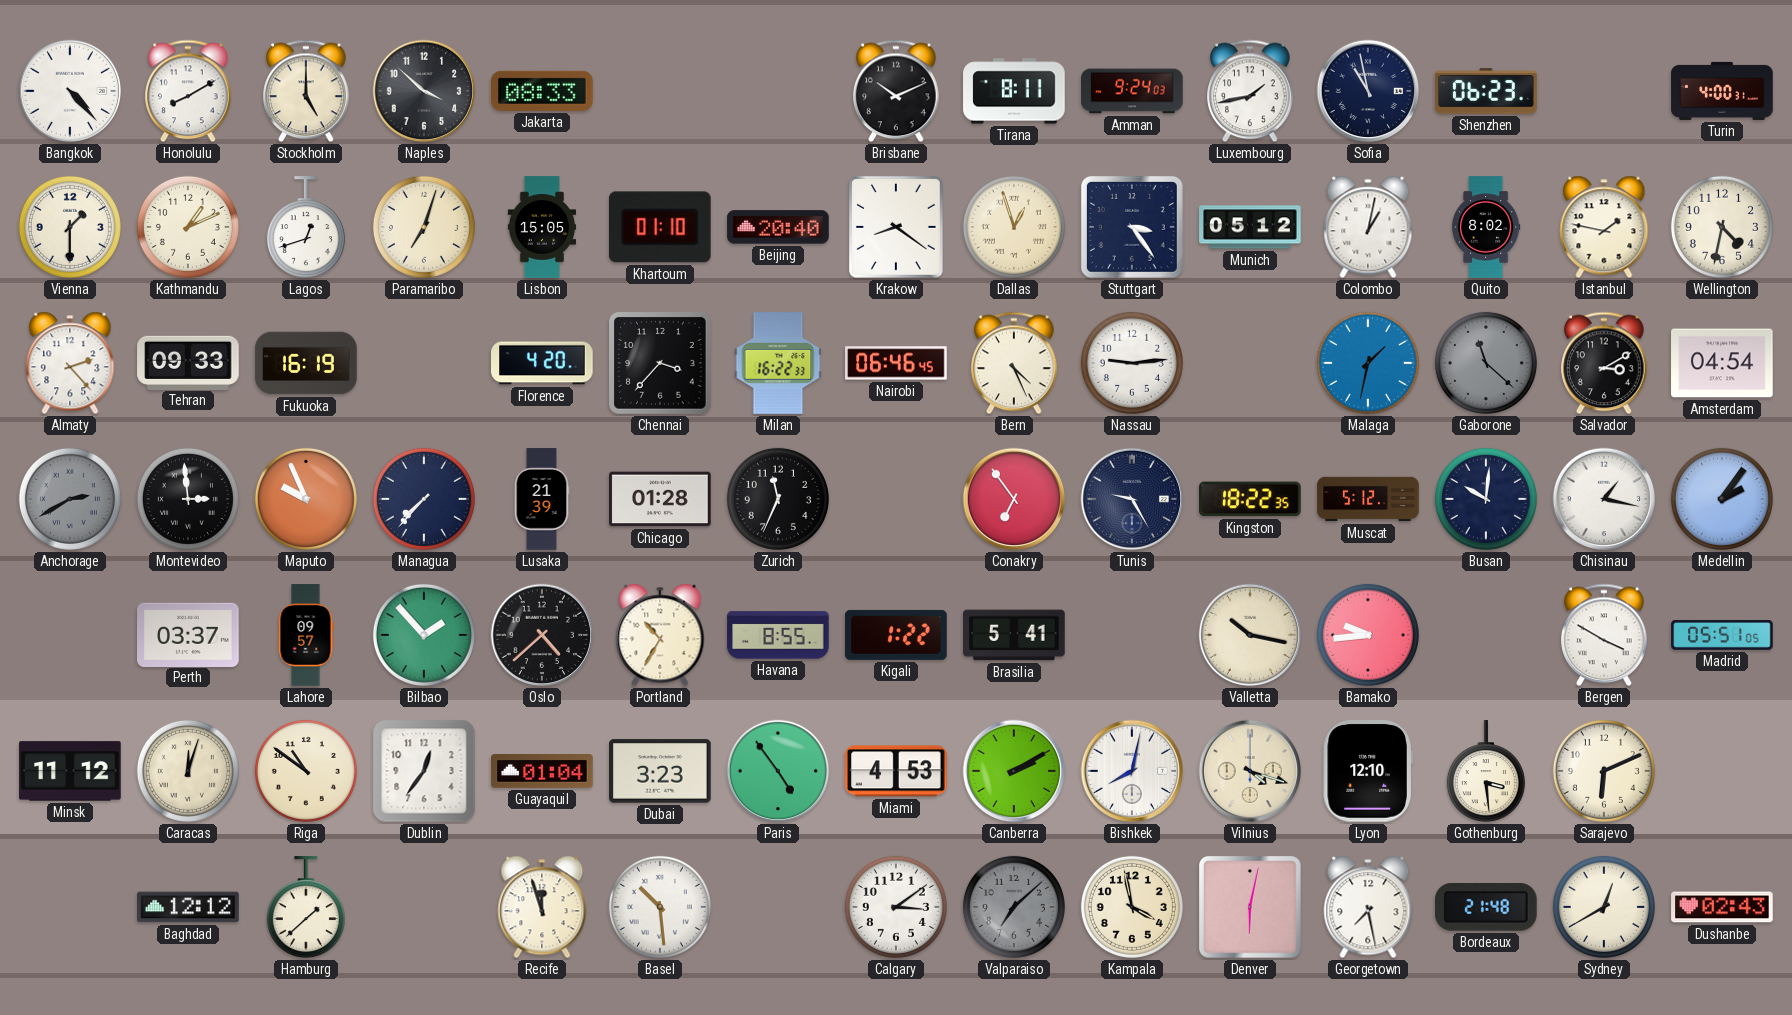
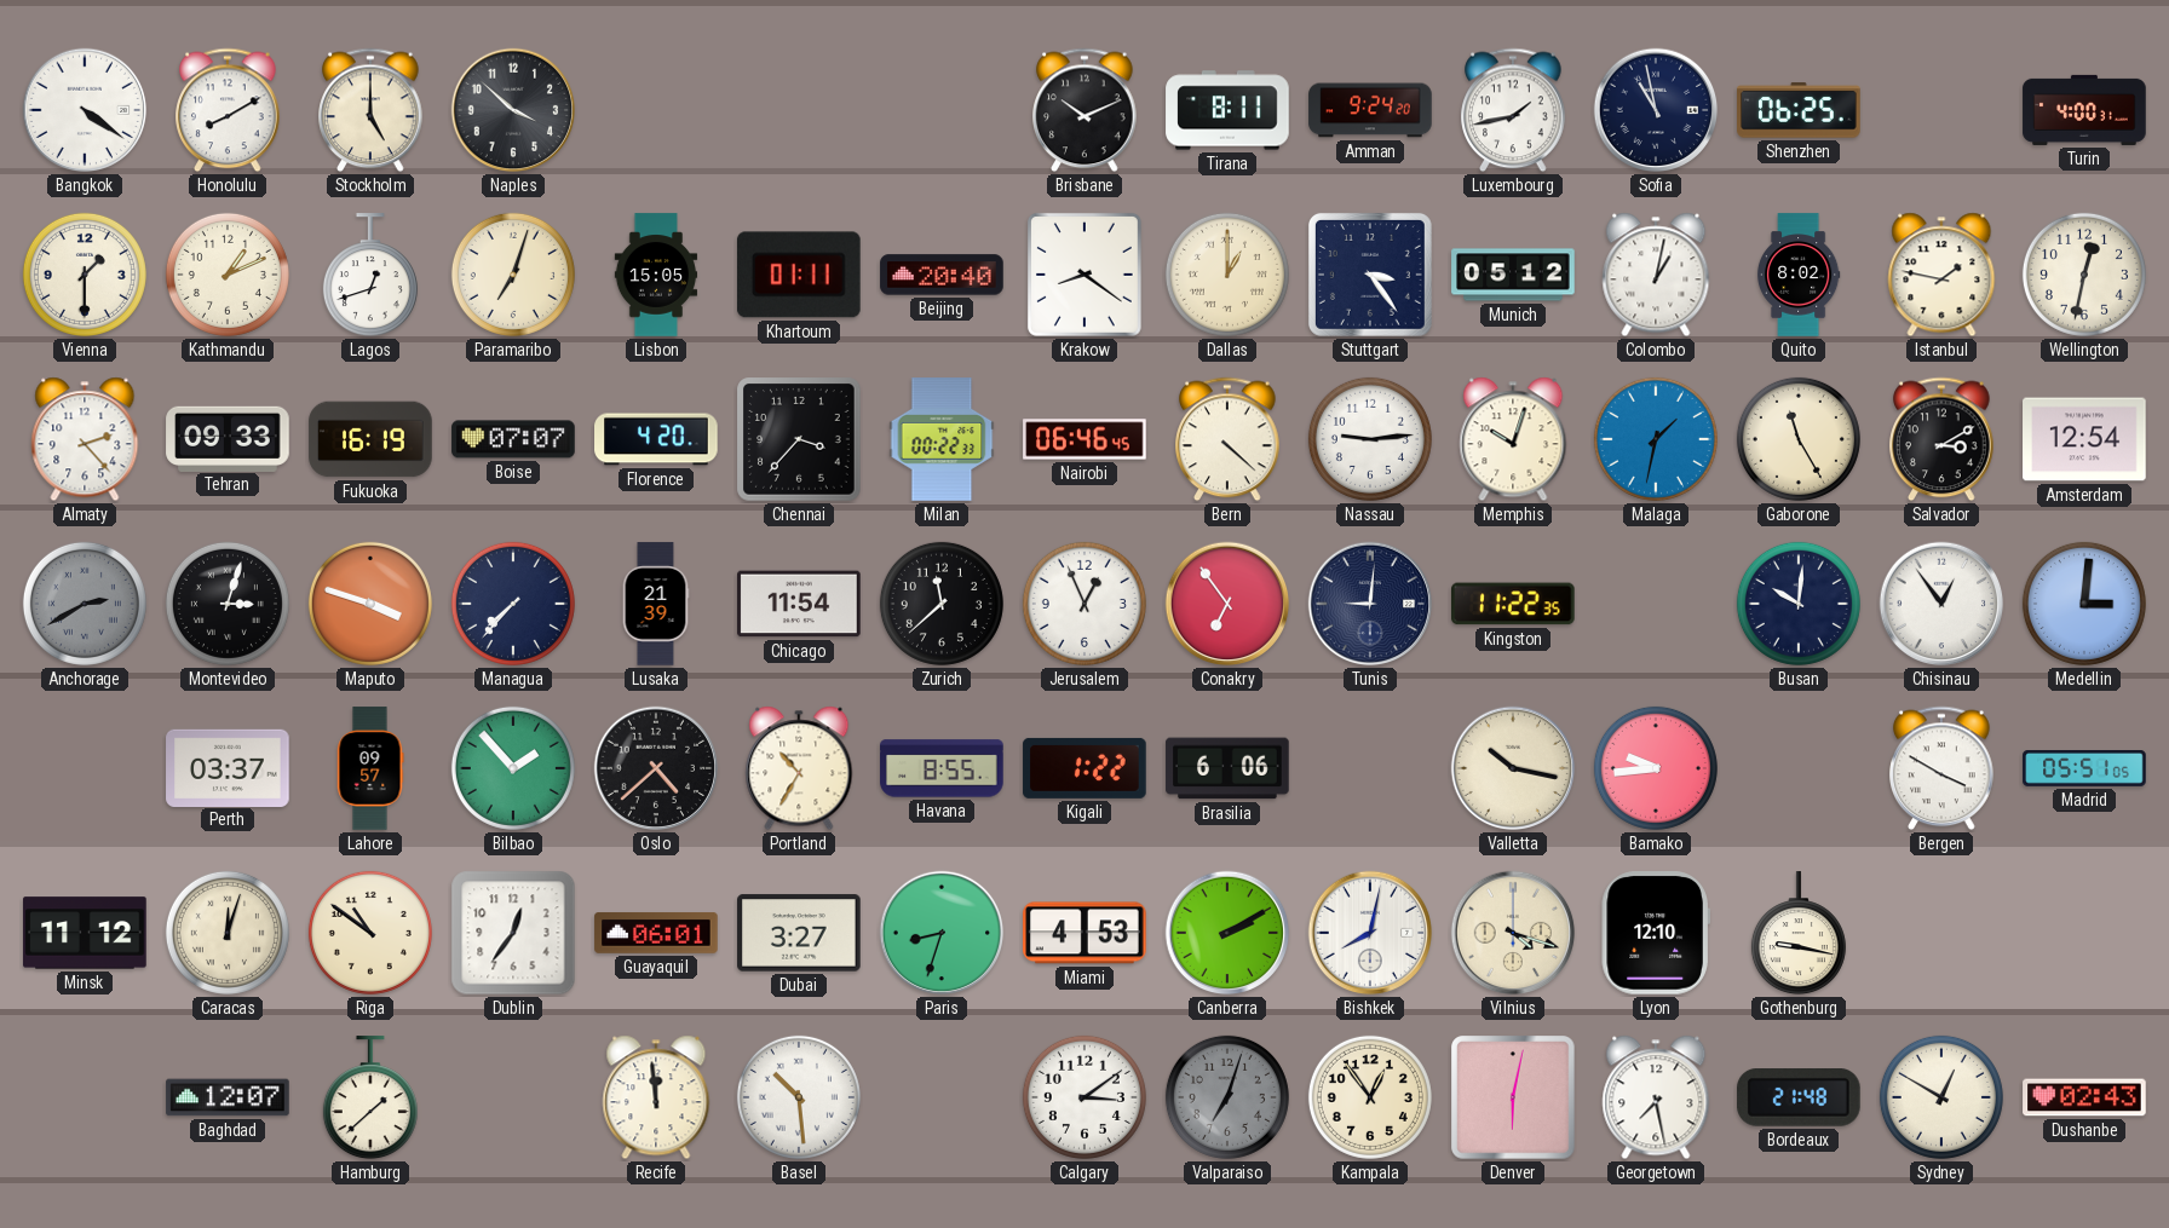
Bangkok: 4:23 -> 4:21 (85, 110)
Jakarta: 08:33 -> none (542, 91)
Amman: 9:24:03 -> 9:24:20 (1370, 110)
Shenzhen: 06:23 -> 06:25 (1799, 110)
Khartoum: 01:10 -> 01:11 (799, 275)
Dallas: 12:57 -> 1:00 (1227, 275)
Wellington: 4:32 -> 12:32 (2084, 275)
Boise: none -> 07:07 (513, 439)
Milan: 16:22 -> 00:22 (942, 439)
Bern: 4:26 -> 4:22 (1227, 439)
Memphis: none -> 10:03 (1513, 439)
Gaborone: 11:22 -> 11:25 (1799, 439)
Gaborone dial: grey -> cream (1799, 439)
Amsterdam: 04:54 -> 12:54 (2084, 439)
Montevideo: 2:59 -> 3:03 (228, 604)
Maputo: 9:56 -> 3:48 (370, 604)
Chicago: 01:28 -> 11:54 (799, 604)
Zurich: 11:34 -> 11:38 (942, 604)
Jerusalem: none -> 12:56 (1084, 604)
Tunis: 9:25 -> 9:01 (1370, 604)
Kingston: 18:22 -> 11:22 (1514, 604)
Muscat: 5:12 -> none (1368, 499)
Chisinau: 1:17 -> 12:54 (1941, 604)
Medellin: 2:06 -> 3:01 (2084, 604)
Brasilia: 5:41 -> 6:06 (1227, 768)
Guayaquil: 01:04 -> 06:01 (656, 934)
Dubai: 3:23 -> 3:27 (799, 933)
Paris: 4:54 -> 8:33 (942, 933)
Gothenburg: 3:29 -> 9:17 (1799, 934)
Sarajevo: 6:11 -> none (1604, 771)
Baghdad: 12:12 -> 12:07 (228, 1097)
Recife: 11:57 -> 11:59 (656, 1097)
Valparaiso: 7:08 -> 7:03 (1227, 1097)
Kampala: 3:58 -> 12:54 (1370, 1097)
Sydney: 12:40 -> 12:50 (1941, 1097)
